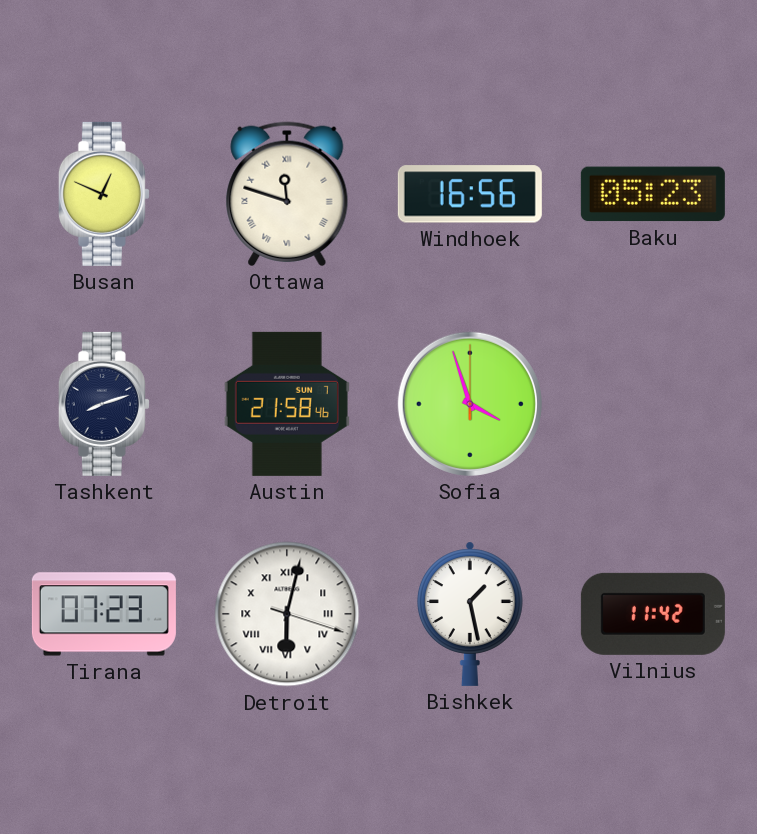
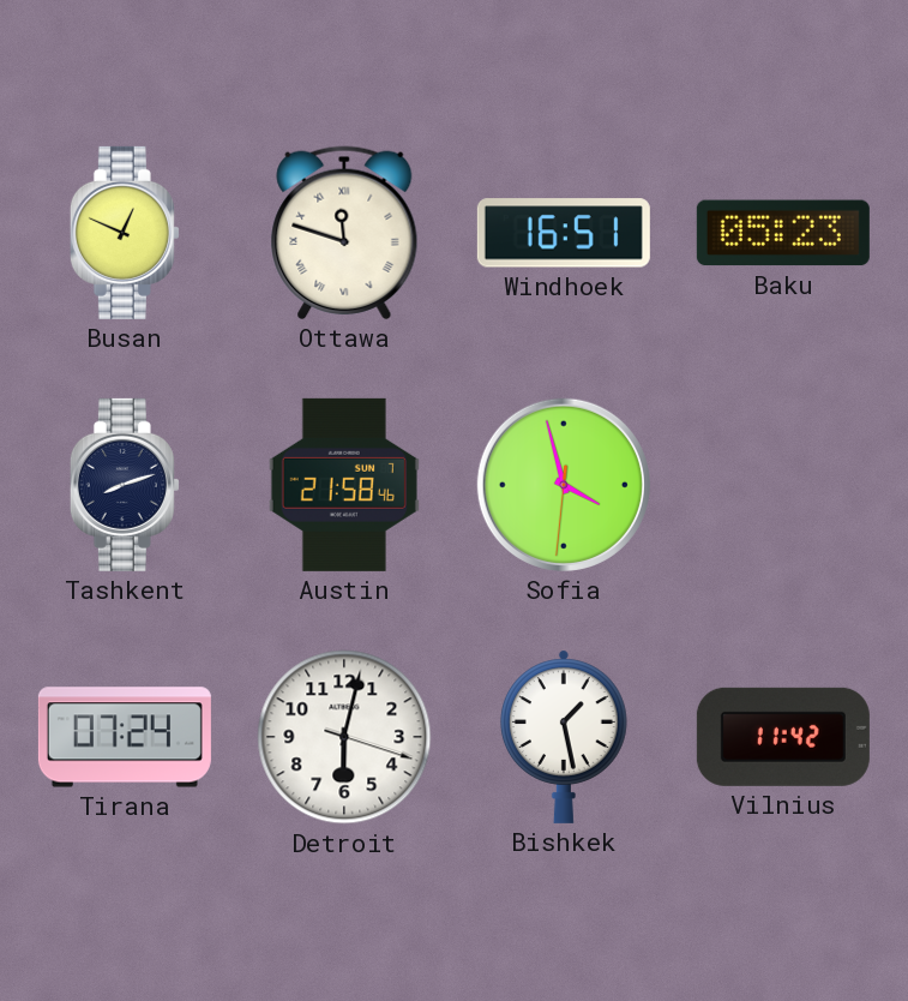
Windhoek: 16:56 -> 16:51 (564, 233)
Sofia: 3:57:00 -> 3:57:31 (564, 485)
Tirana: 07:23 -> 07:24 (125, 737)
Detroit numerals: Roman -> Arabic (344, 737)
